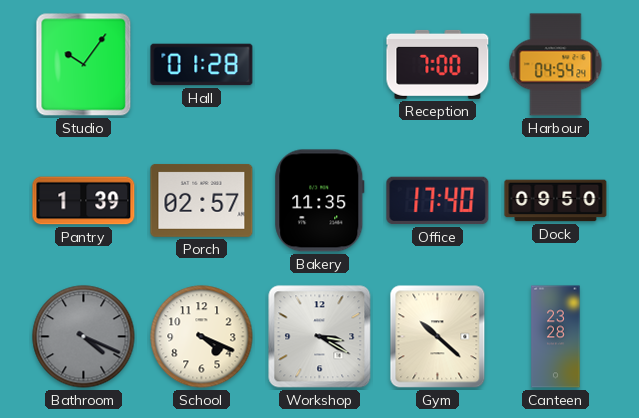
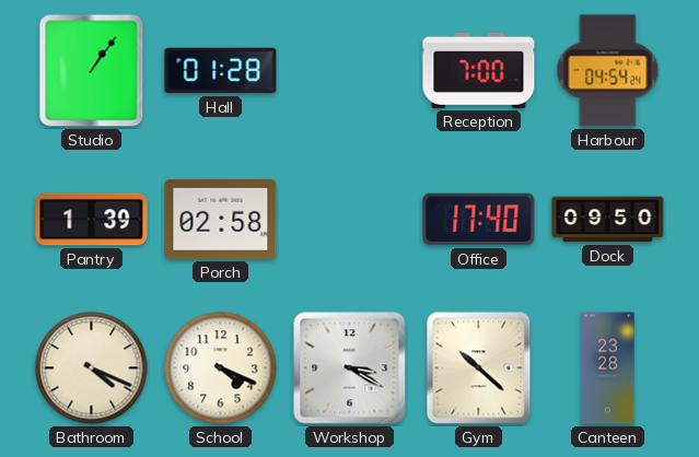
Studio: 10:06 -> 1:06 (92, 71)
Porch: 02:57 -> 02:58 (221, 219)
Bakery: 11:35 -> none (320, 201)
Bathroom dial: grey -> cream (92, 368)
